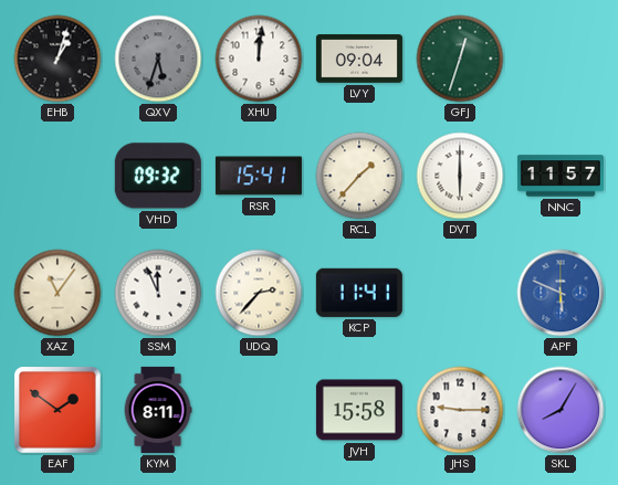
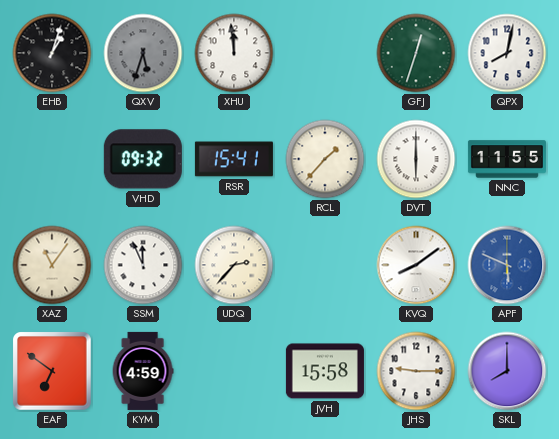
XHU: 12:01 -> 11:59 (234, 53)
LVY: 09:04 -> none (359, 59)
QPX: none -> 8:02 (507, 53)
NNC: 11:57 -> 11:55 (507, 159)
KCP: 11:41 -> none (359, 293)
KVQ: none -> 8:09 (416, 265)
EAF: 1:51 -> 6:51 (52, 371)
KYM: 8:11 -> 4:59 (143, 371)
SKL: 8:05 -> 8:00 (507, 371)
